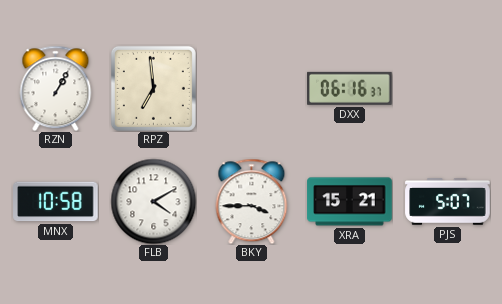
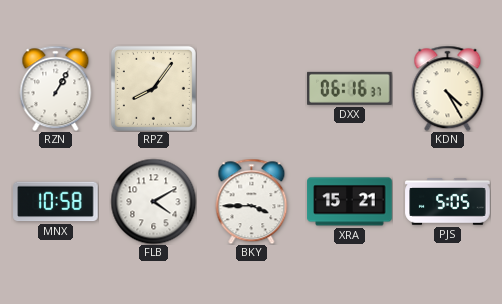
RPZ: 6:59 -> 8:06 (153, 88)
KDN: none -> 4:25 (448, 88)
PJS: 5:07 -> 5:05 (448, 202)
